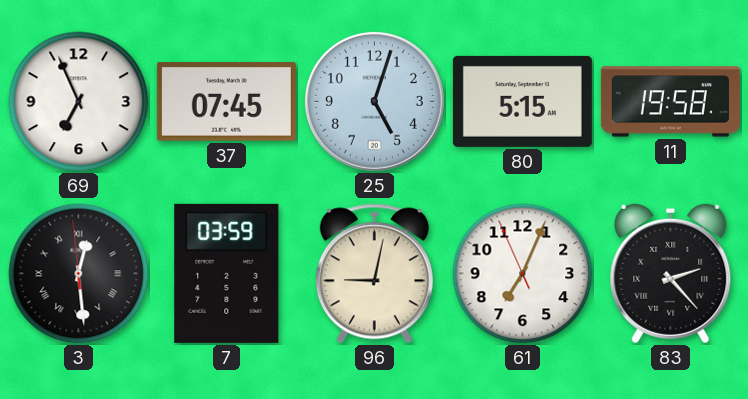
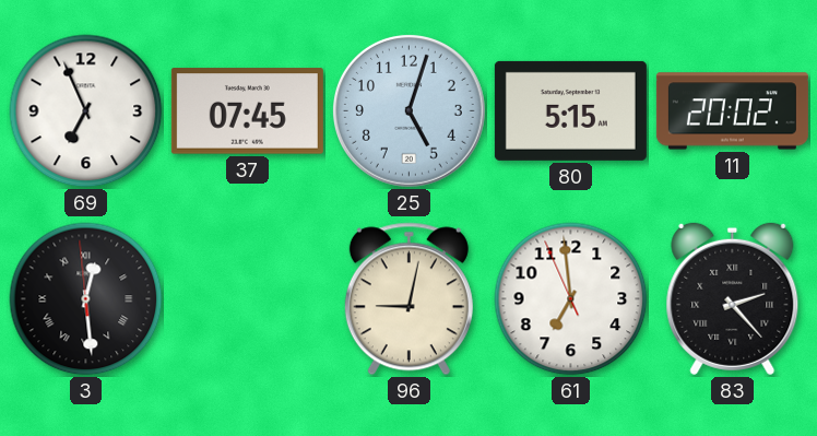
11: 19:58 -> 20:02 (732, 111)
7: 03:59 -> none (227, 273)
61: 7:03 -> 6:58 (571, 299)
